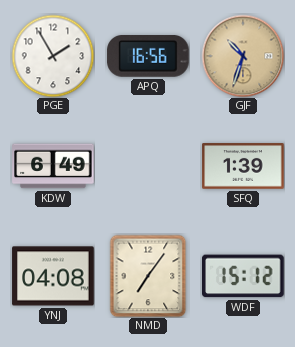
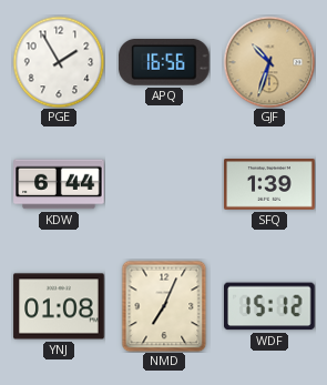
KDW: 6:49 -> 6:44 (59, 184)
YNJ: 04:08 -> 01:08 (59, 306)
NMD: 7:06 -> 7:04 (164, 306)
